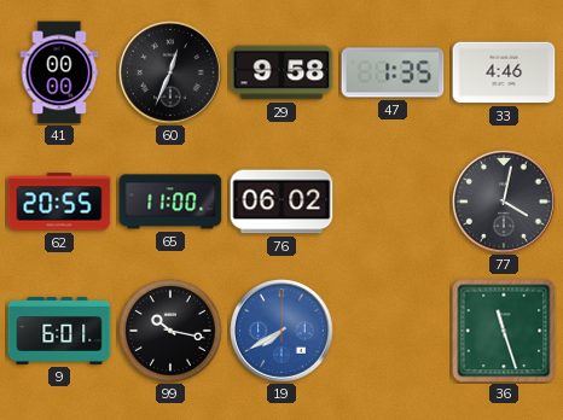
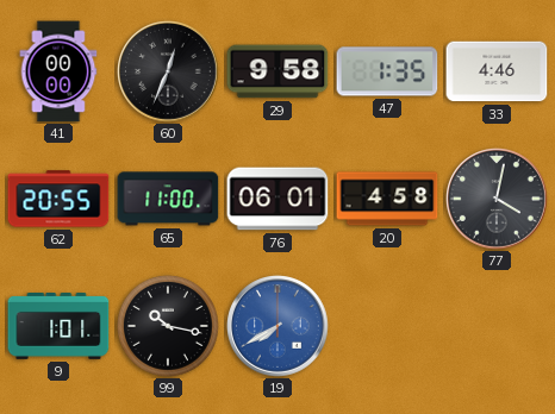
76: 06:02 -> 06:01 (277, 199)
20: none -> 4:58 (387, 199)
9: 6:01 -> 1:01 (58, 327)
36: 11:27 -> none (504, 331)
